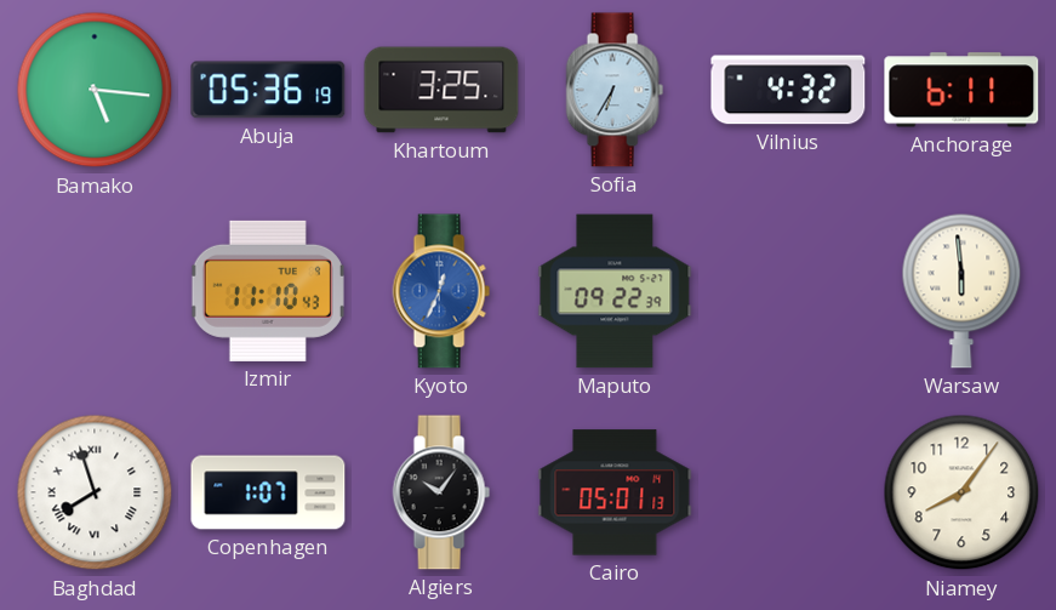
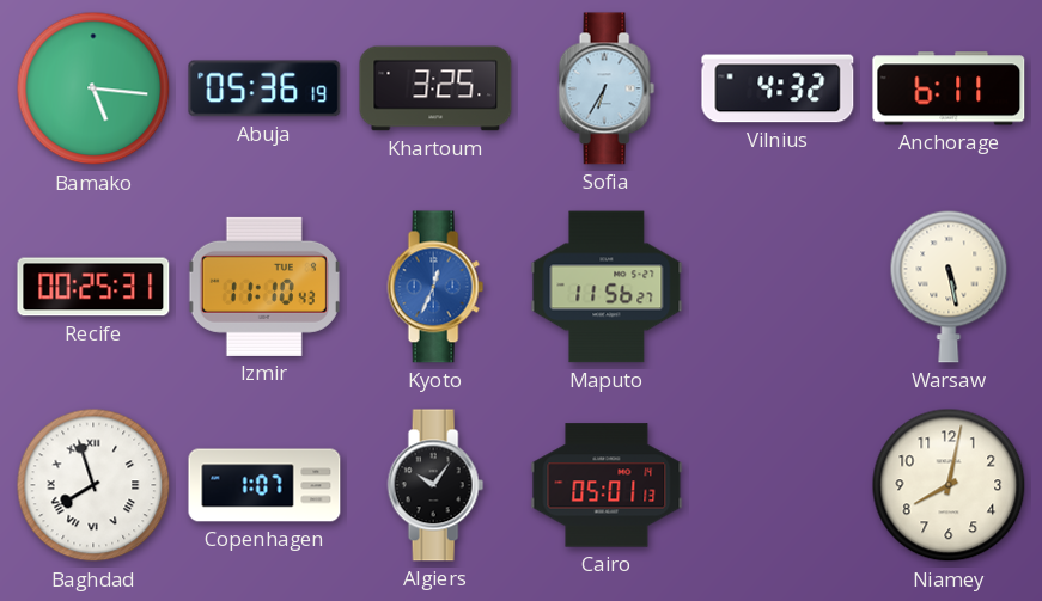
Recife: none -> 00:25 (93, 287)
Maputo: 09:22 -> 11:56 (607, 287)
Warsaw: 5:59 -> 5:28 (949, 287)
Niamey: 8:06 -> 8:02 (949, 485)
